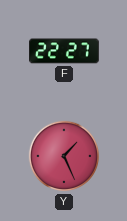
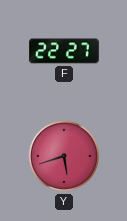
Y: 1:26 -> 5:42 (64, 156)
